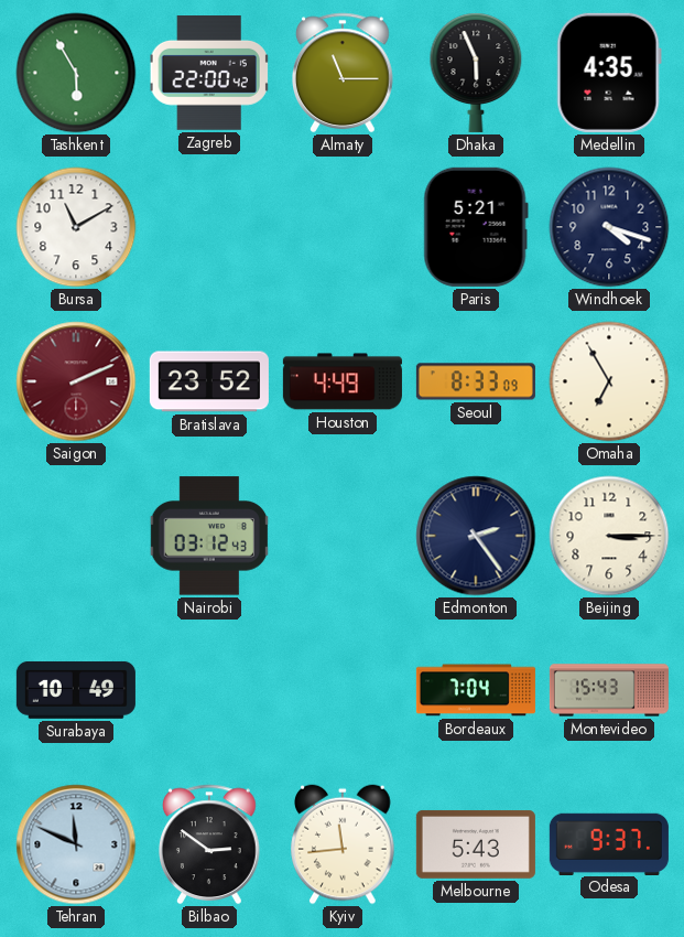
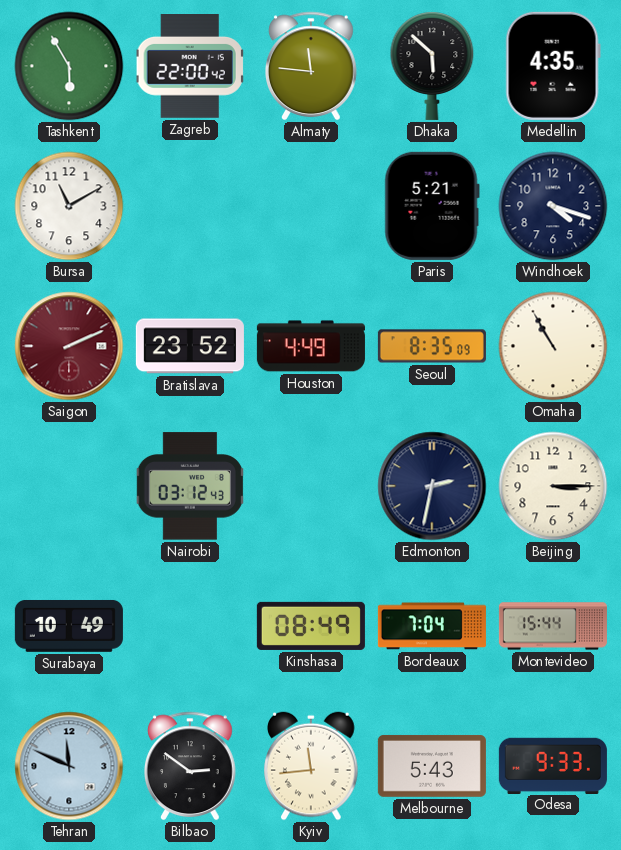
Almaty: 11:15 -> 11:46 (312, 66)
Dhaka: 5:56 -> 5:52 (432, 66)
Seoul: 8:33 -> 8:35 (432, 346)
Omaha: 6:55 -> 10:55 (553, 346)
Edmonton: 2:24 -> 2:32 (432, 486)
Kinshasa: none -> 08:49 (311, 626)
Montevideo: 15:43 -> 15:44 (553, 626)
Odesa: 9:37 -> 9:33 (553, 765)
